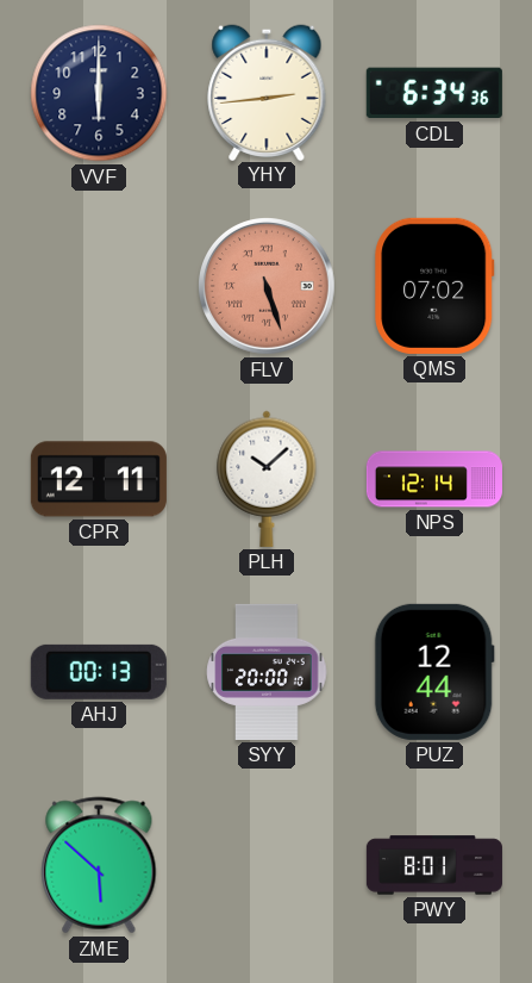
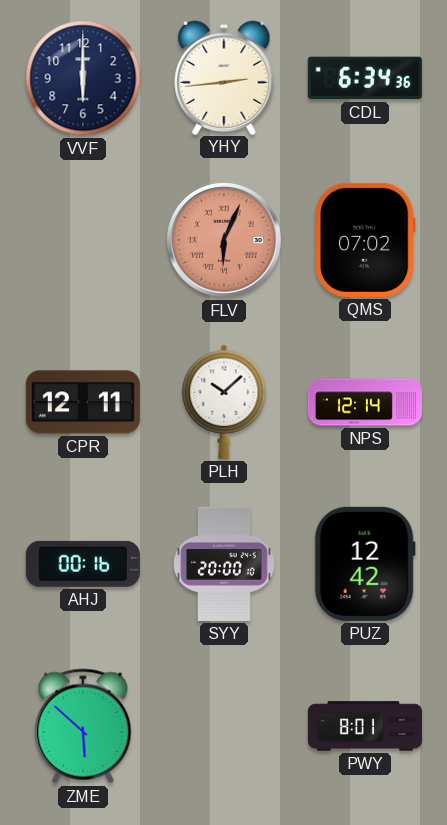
FLV: 5:27 -> 6:04 (225, 241)
AHJ: 00:13 -> 00:16 (83, 564)
PUZ: 12:44 -> 12:42 (365, 564)
